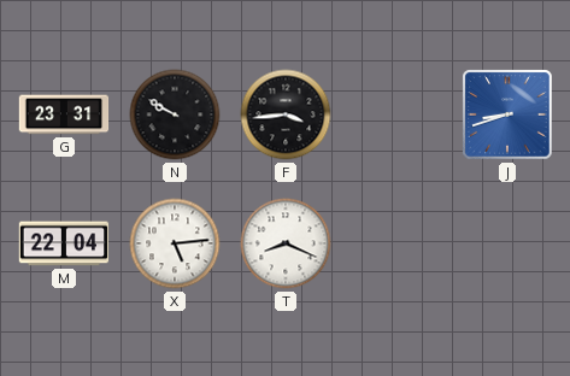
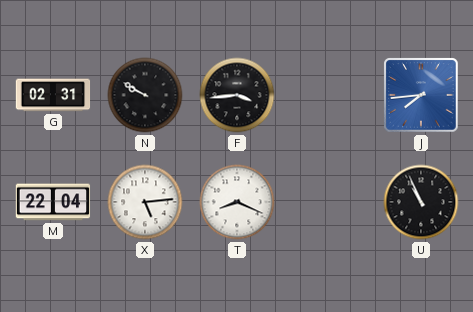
G: 23:31 -> 02:31 (53, 95)
J: 8:42 -> 7:44 (421, 95)
U: none -> 10:56 (421, 202)
